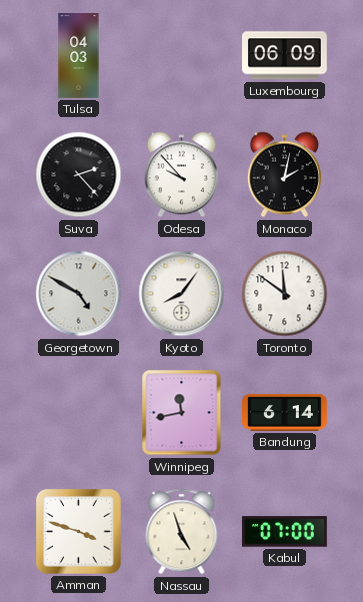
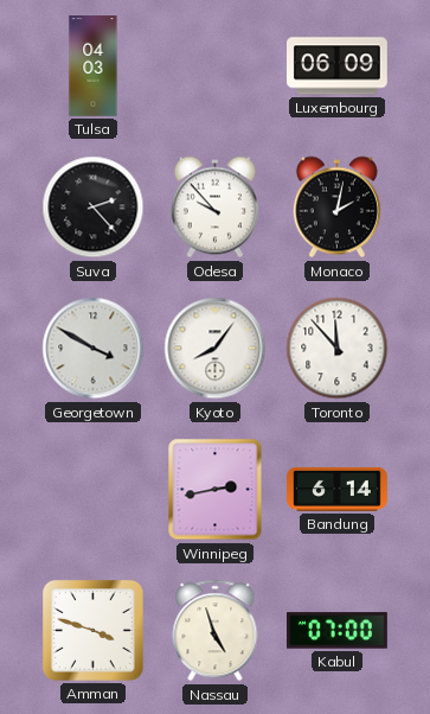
Georgetown: 4:50 -> 3:50 (94, 349)
Toronto: 11:51 -> 11:53 (338, 349)
Winnipeg: 11:43 -> 2:43 (216, 490)
